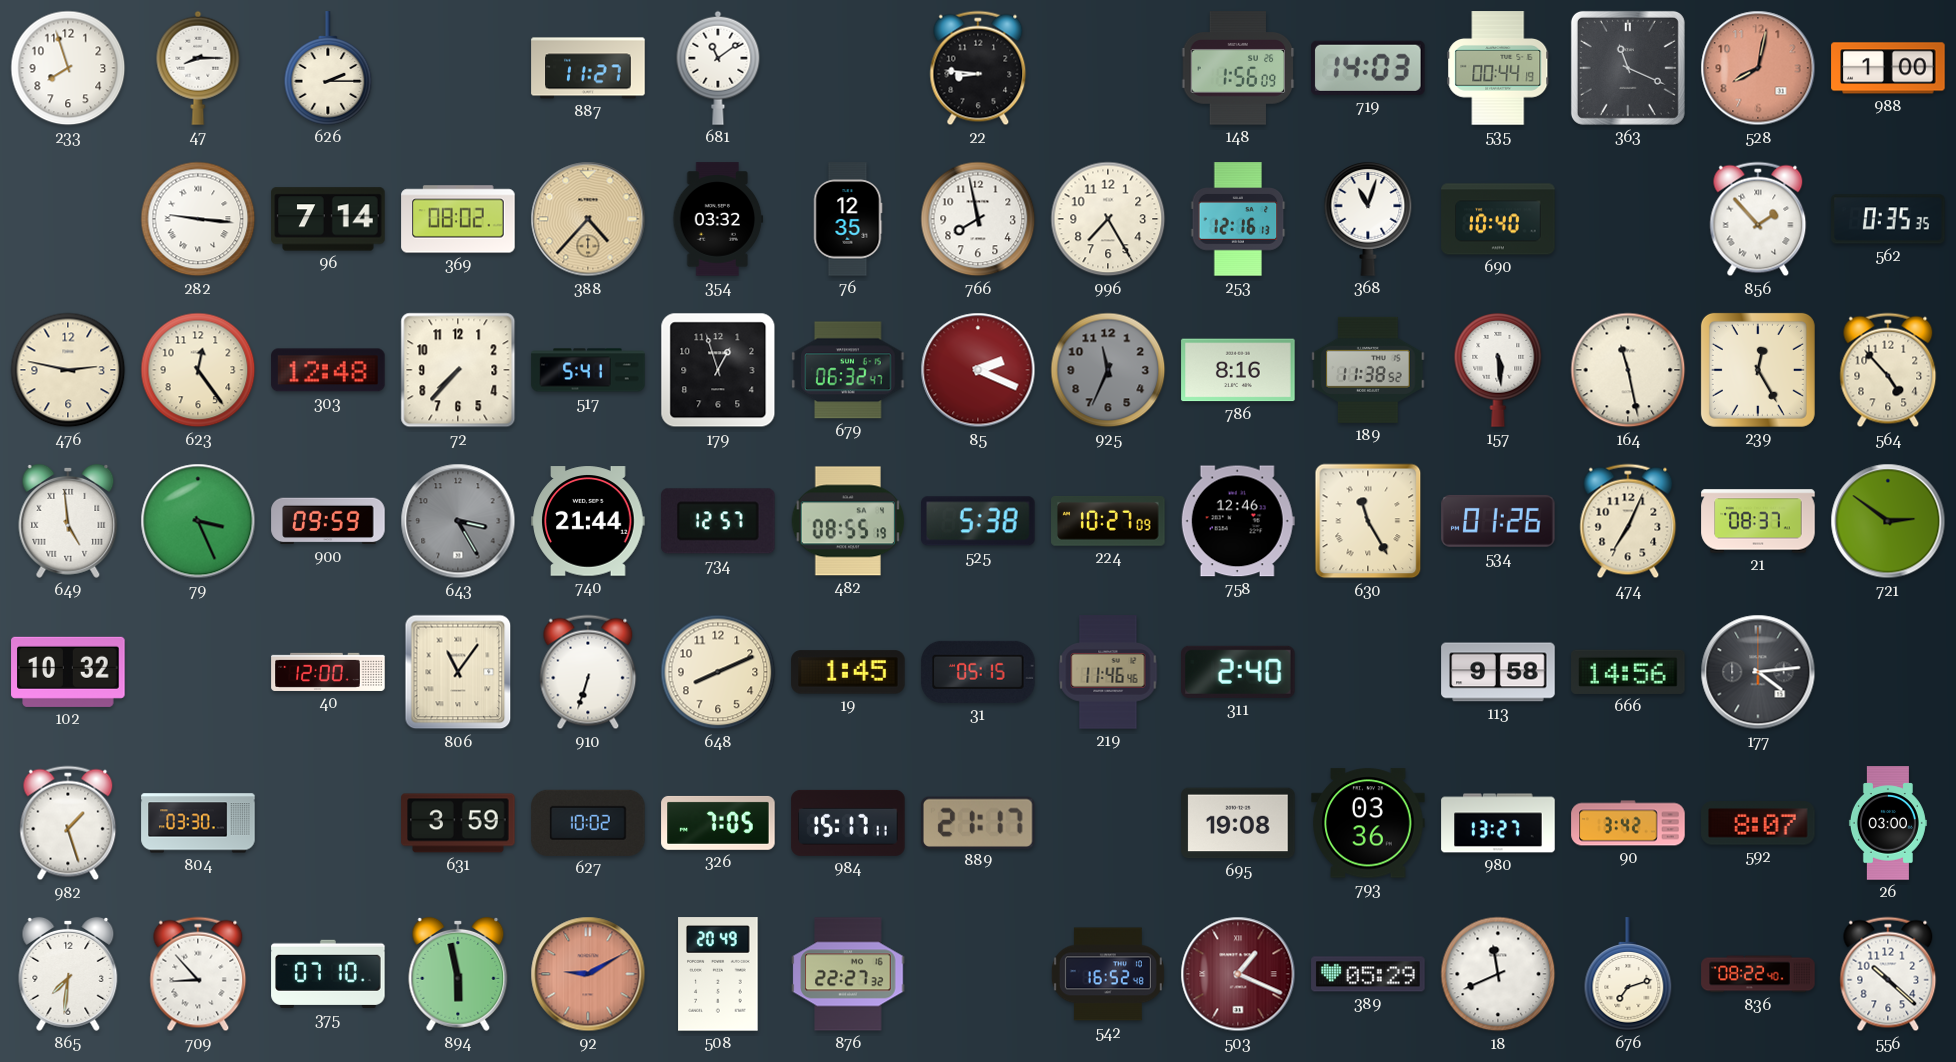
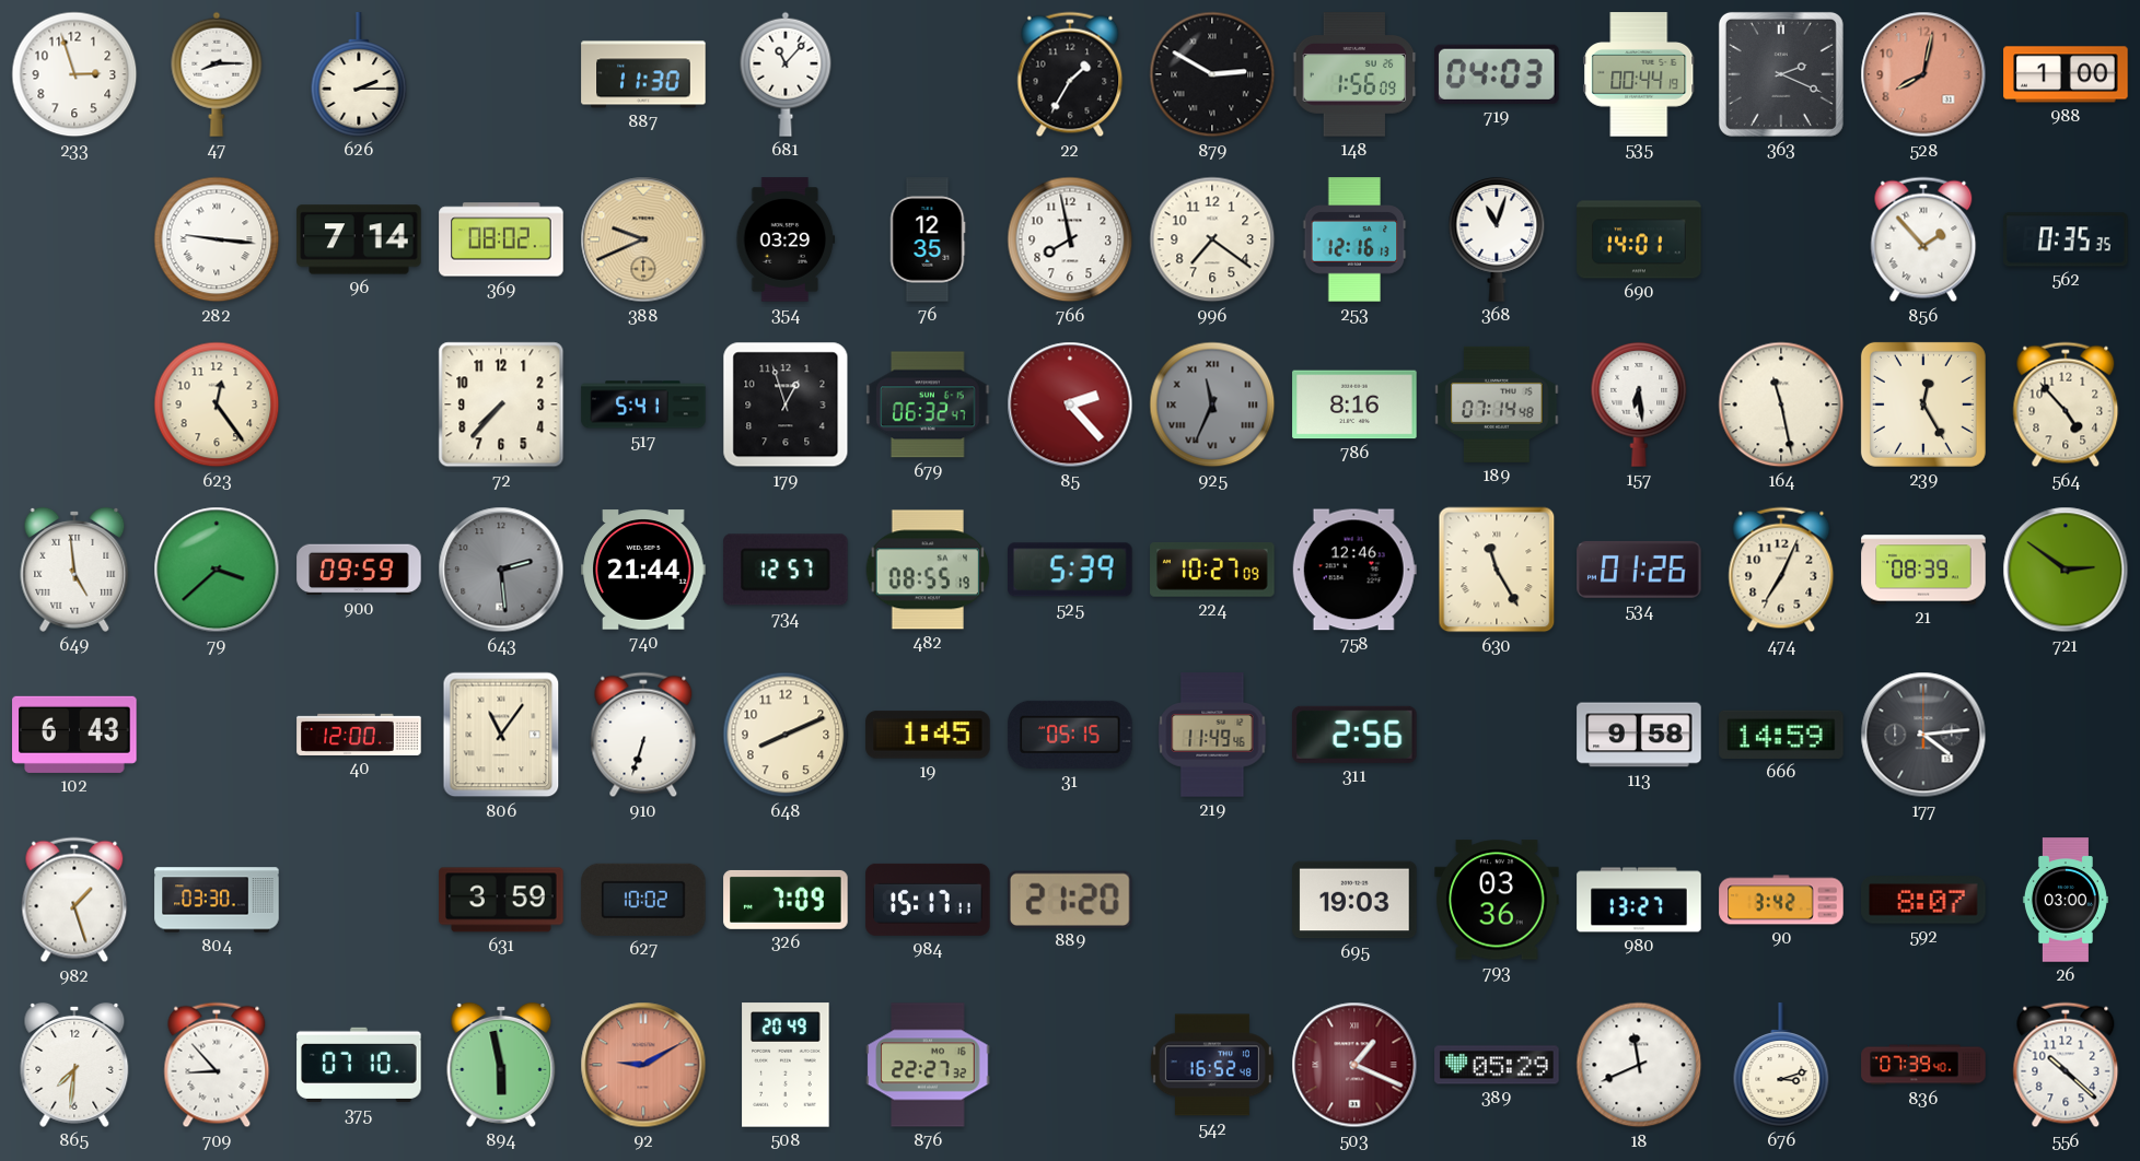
233: 7:57 -> 2:57 (74, 74)
887: 11:27 -> 11:30 (643, 74)
681: 11:09 -> 11:07 (786, 74)
22: 8:46 -> 1:35 (1070, 74)
879: none -> 2:50 (1212, 74)
719: 14:03 -> 04:03 (1498, 74)
363: 11:19 -> 2:19 (1781, 74)
388: 4:37 -> 9:41 (643, 239)
354: 03:32 -> 03:29 (786, 239)
996: 7:25 -> 7:21 (1212, 239)
690: 10:40 -> 14:01 (1639, 239)
476: 2:47 -> none (68, 370)
303: 12:48 -> none (328, 370)
85: 2:19 -> 2:23 (1070, 404)
925 numerals: Arabic -> Roman (1212, 404)
189: 11:38 -> 07:14 (1497, 404)
157: 5:29 -> 6:29 (1639, 406)
79: 3:26 -> 3:38 (217, 570)
643: 3:25 -> 2:29 (501, 570)
525: 5:38 -> 5:39 (1071, 570)
21: 08:37 -> 08:39 (1923, 570)
102: 10:32 -> 6:43 (74, 735)
219: 11:46 -> 11:49 (1212, 735)
311: 2:40 -> 2:56 (1356, 735)
666: 14:56 -> 14:59 (1781, 735)
326: 7:05 -> 7:09 (786, 900)
889: 21:17 -> 21:20 (1070, 899)
695: 19:08 -> 19:03 (1354, 900)
676: 7:12 -> 3:12 (1781, 1065)
836: 08:22 -> 07:39 (1923, 1065)
